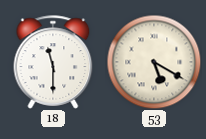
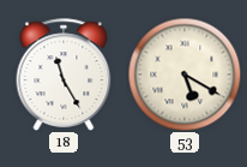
18: 11:30 -> 11:25 (64, 74)
